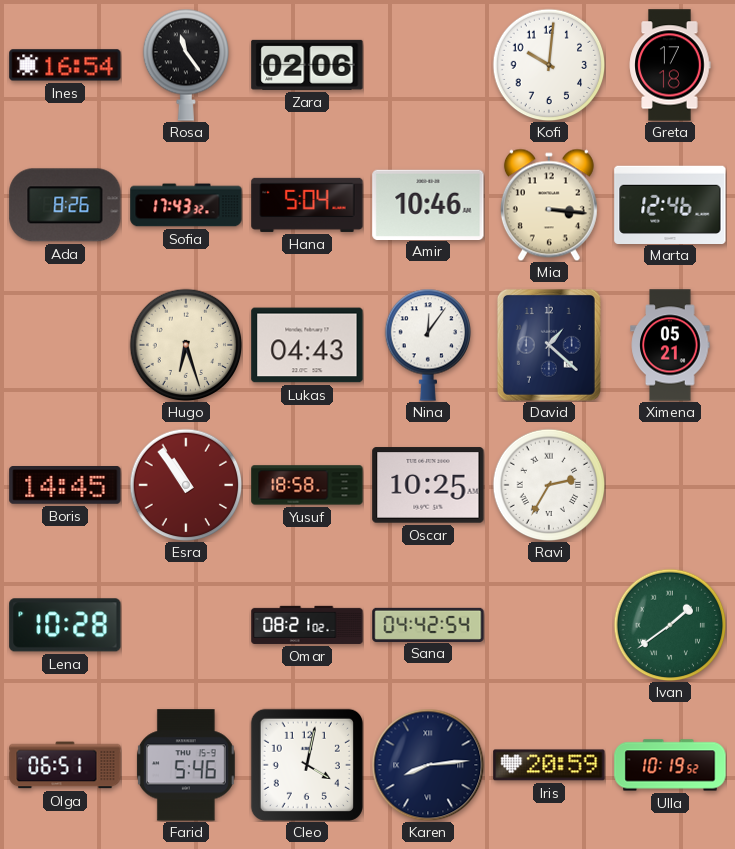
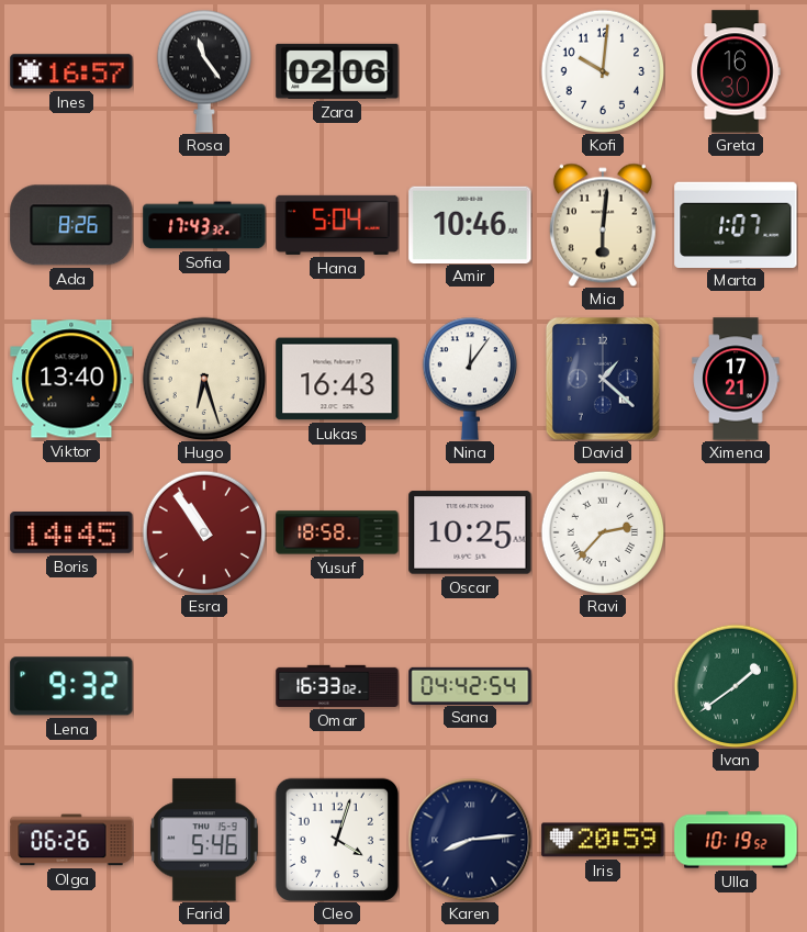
Ines: 16:54 -> 16:57 (71, 71)
Greta: 17:18 -> 16:30 (736, 71)
Mia: 3:16 -> 6:01 (603, 225)
Marta: 12:46 -> 1:07 (736, 224)
Viktor: none -> 13:40 (71, 379)
Lukas: 04:43 -> 16:43 (337, 379)
Ximena: 05:21 -> 17:21 (736, 379)
Ravi: 2:35 -> 2:37 (603, 532)
Lena: 10:28 -> 9:32 (71, 686)
Omar: 08:21 -> 16:33 (337, 686)
Olga: 06:51 -> 06:26 (71, 840)
Cleo: 4:02 -> 4:03 (337, 840)
